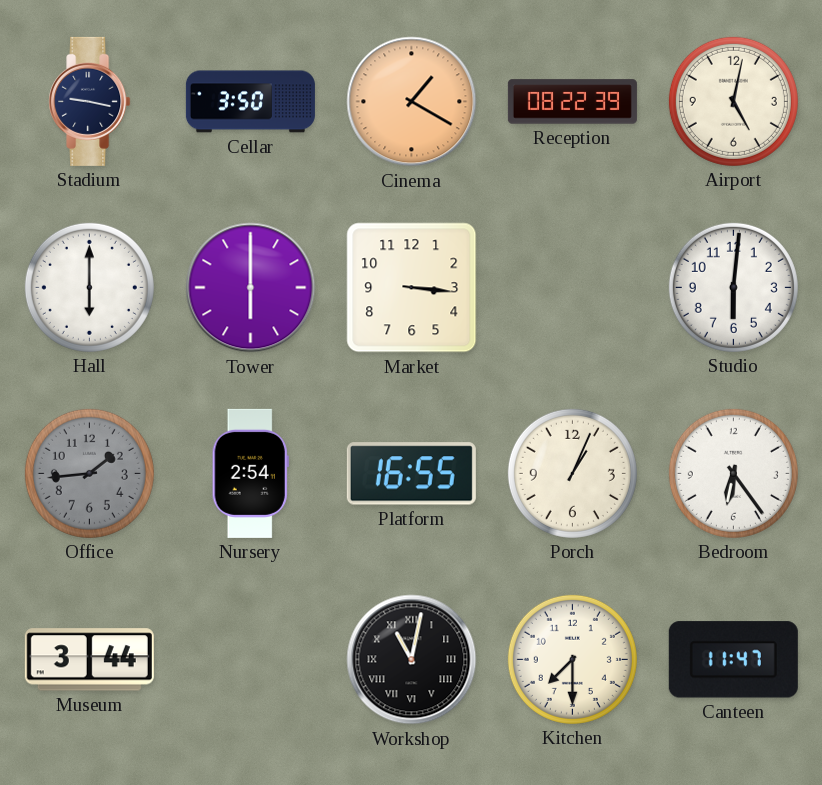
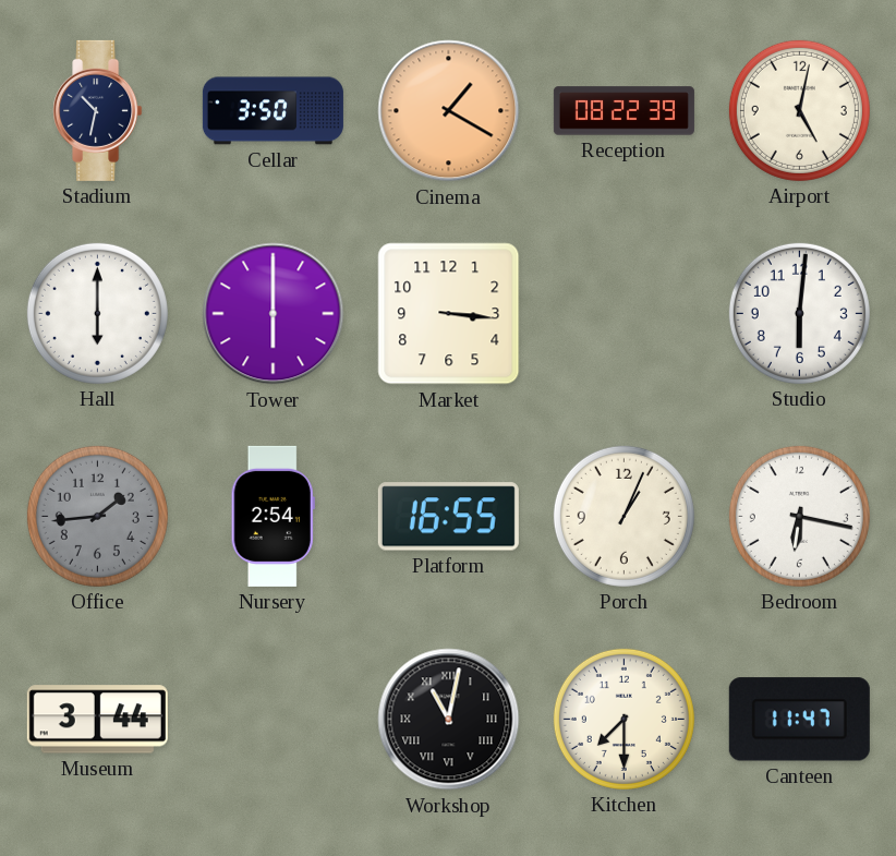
Stadium: 9:17 -> 10:32 (98, 110)
Bedroom: 6:24 -> 6:17 (799, 516)
